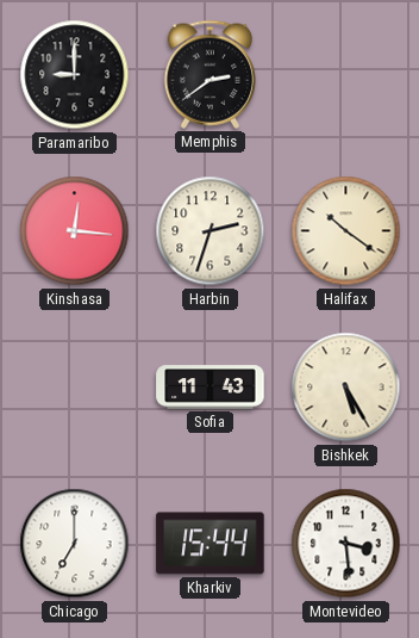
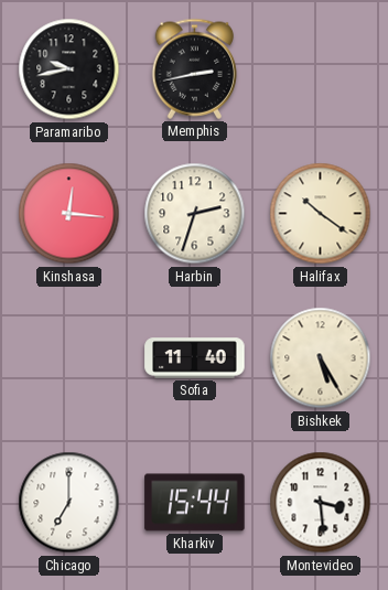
Paramaribo: 9:00 -> 9:43 (69, 69)
Memphis: 2:39 -> 2:43 (195, 68)
Sofia: 11:43 -> 11:40 (195, 358)
